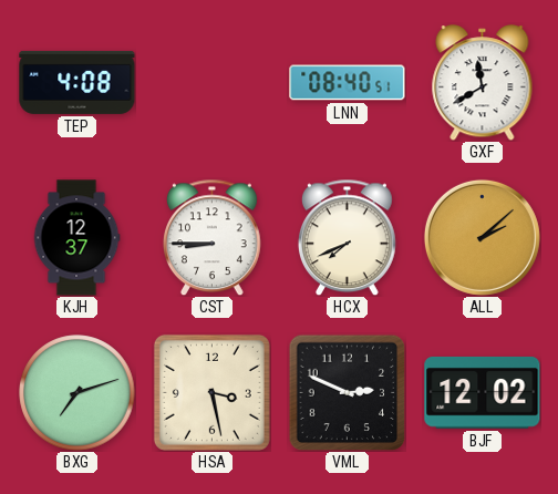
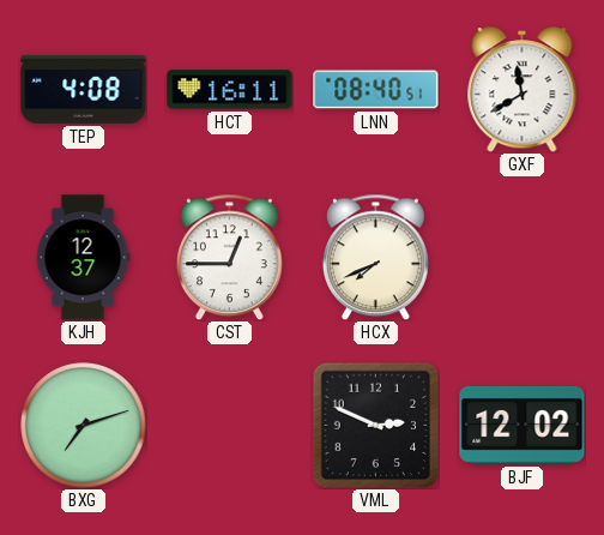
HCT: none -> 16:11 (230, 90)
CST: 8:45 -> 12:45 (230, 257)
ALL: 2:08 -> none (482, 237)
HSA: 3:28 -> none (211, 392)
